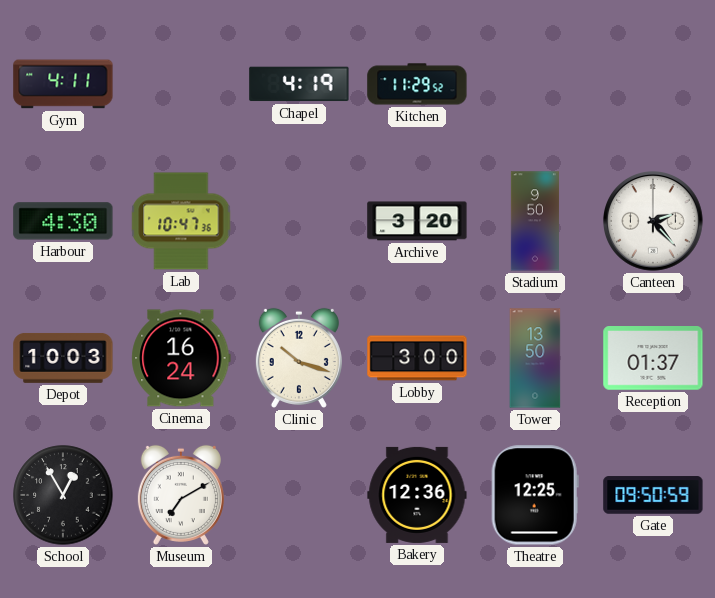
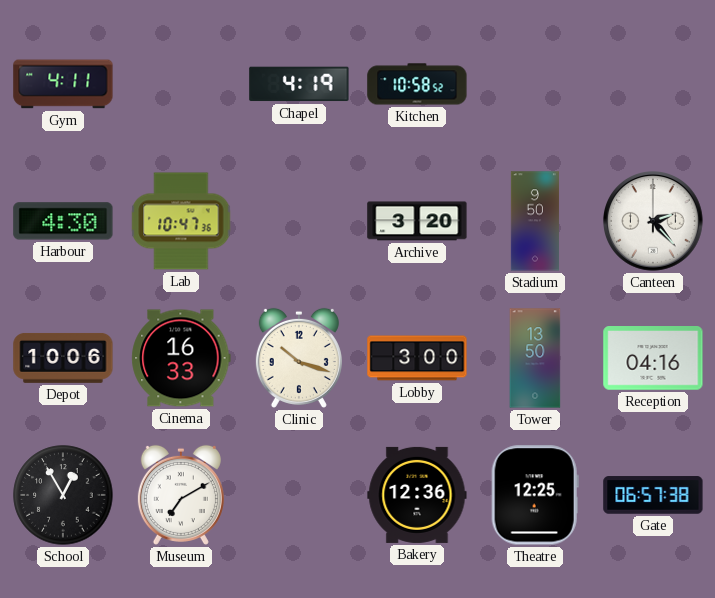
Kitchen: 11:29 -> 10:58 (417, 84)
Depot: 10:03 -> 10:06 (63, 358)
Cinema: 16:24 -> 16:33 (181, 358)
Reception: 01:37 -> 04:16 (653, 358)
Gate: 09:50 -> 06:57 (653, 495)
